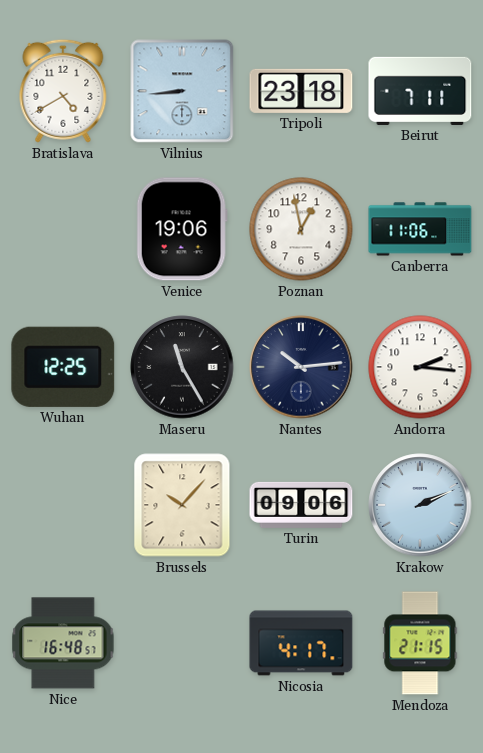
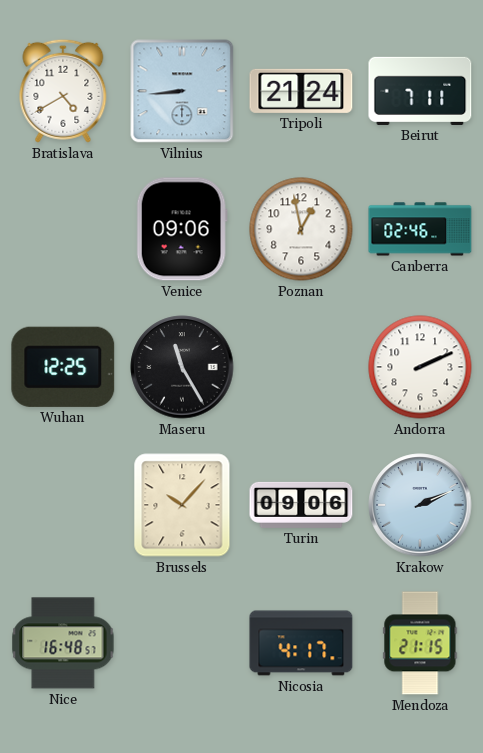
Tripoli: 23:18 -> 21:24 (301, 91)
Venice: 19:06 -> 09:06 (182, 229)
Canberra: 11:06 -> 02:46 (420, 229)
Nantes: 10:14 -> none (301, 367)
Andorra: 2:16 -> 2:11 (420, 367)
